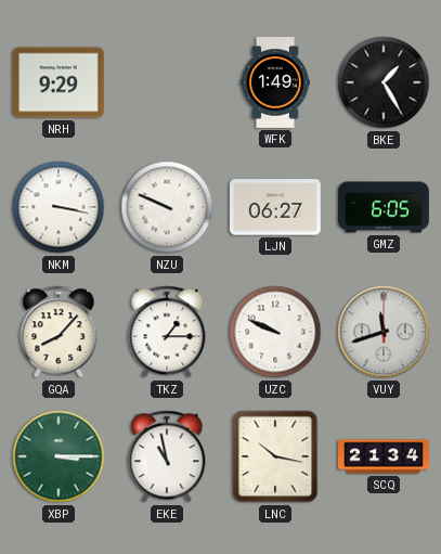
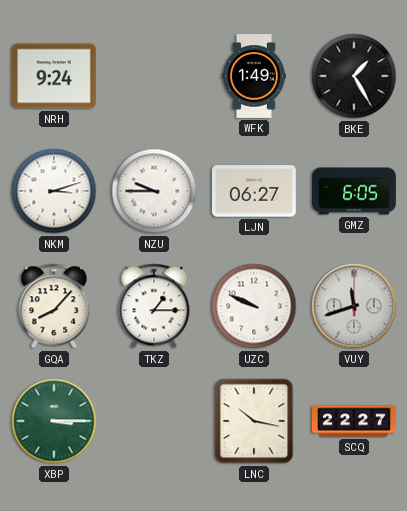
NRH: 9:29 -> 9:24 (54, 76)
NKM: 3:17 -> 3:12 (54, 191)
NZU: 9:49 -> 9:45 (154, 191)
EKE: 10:58 -> none (167, 456)
SCQ: 21:34 -> 22:27 (355, 421)
